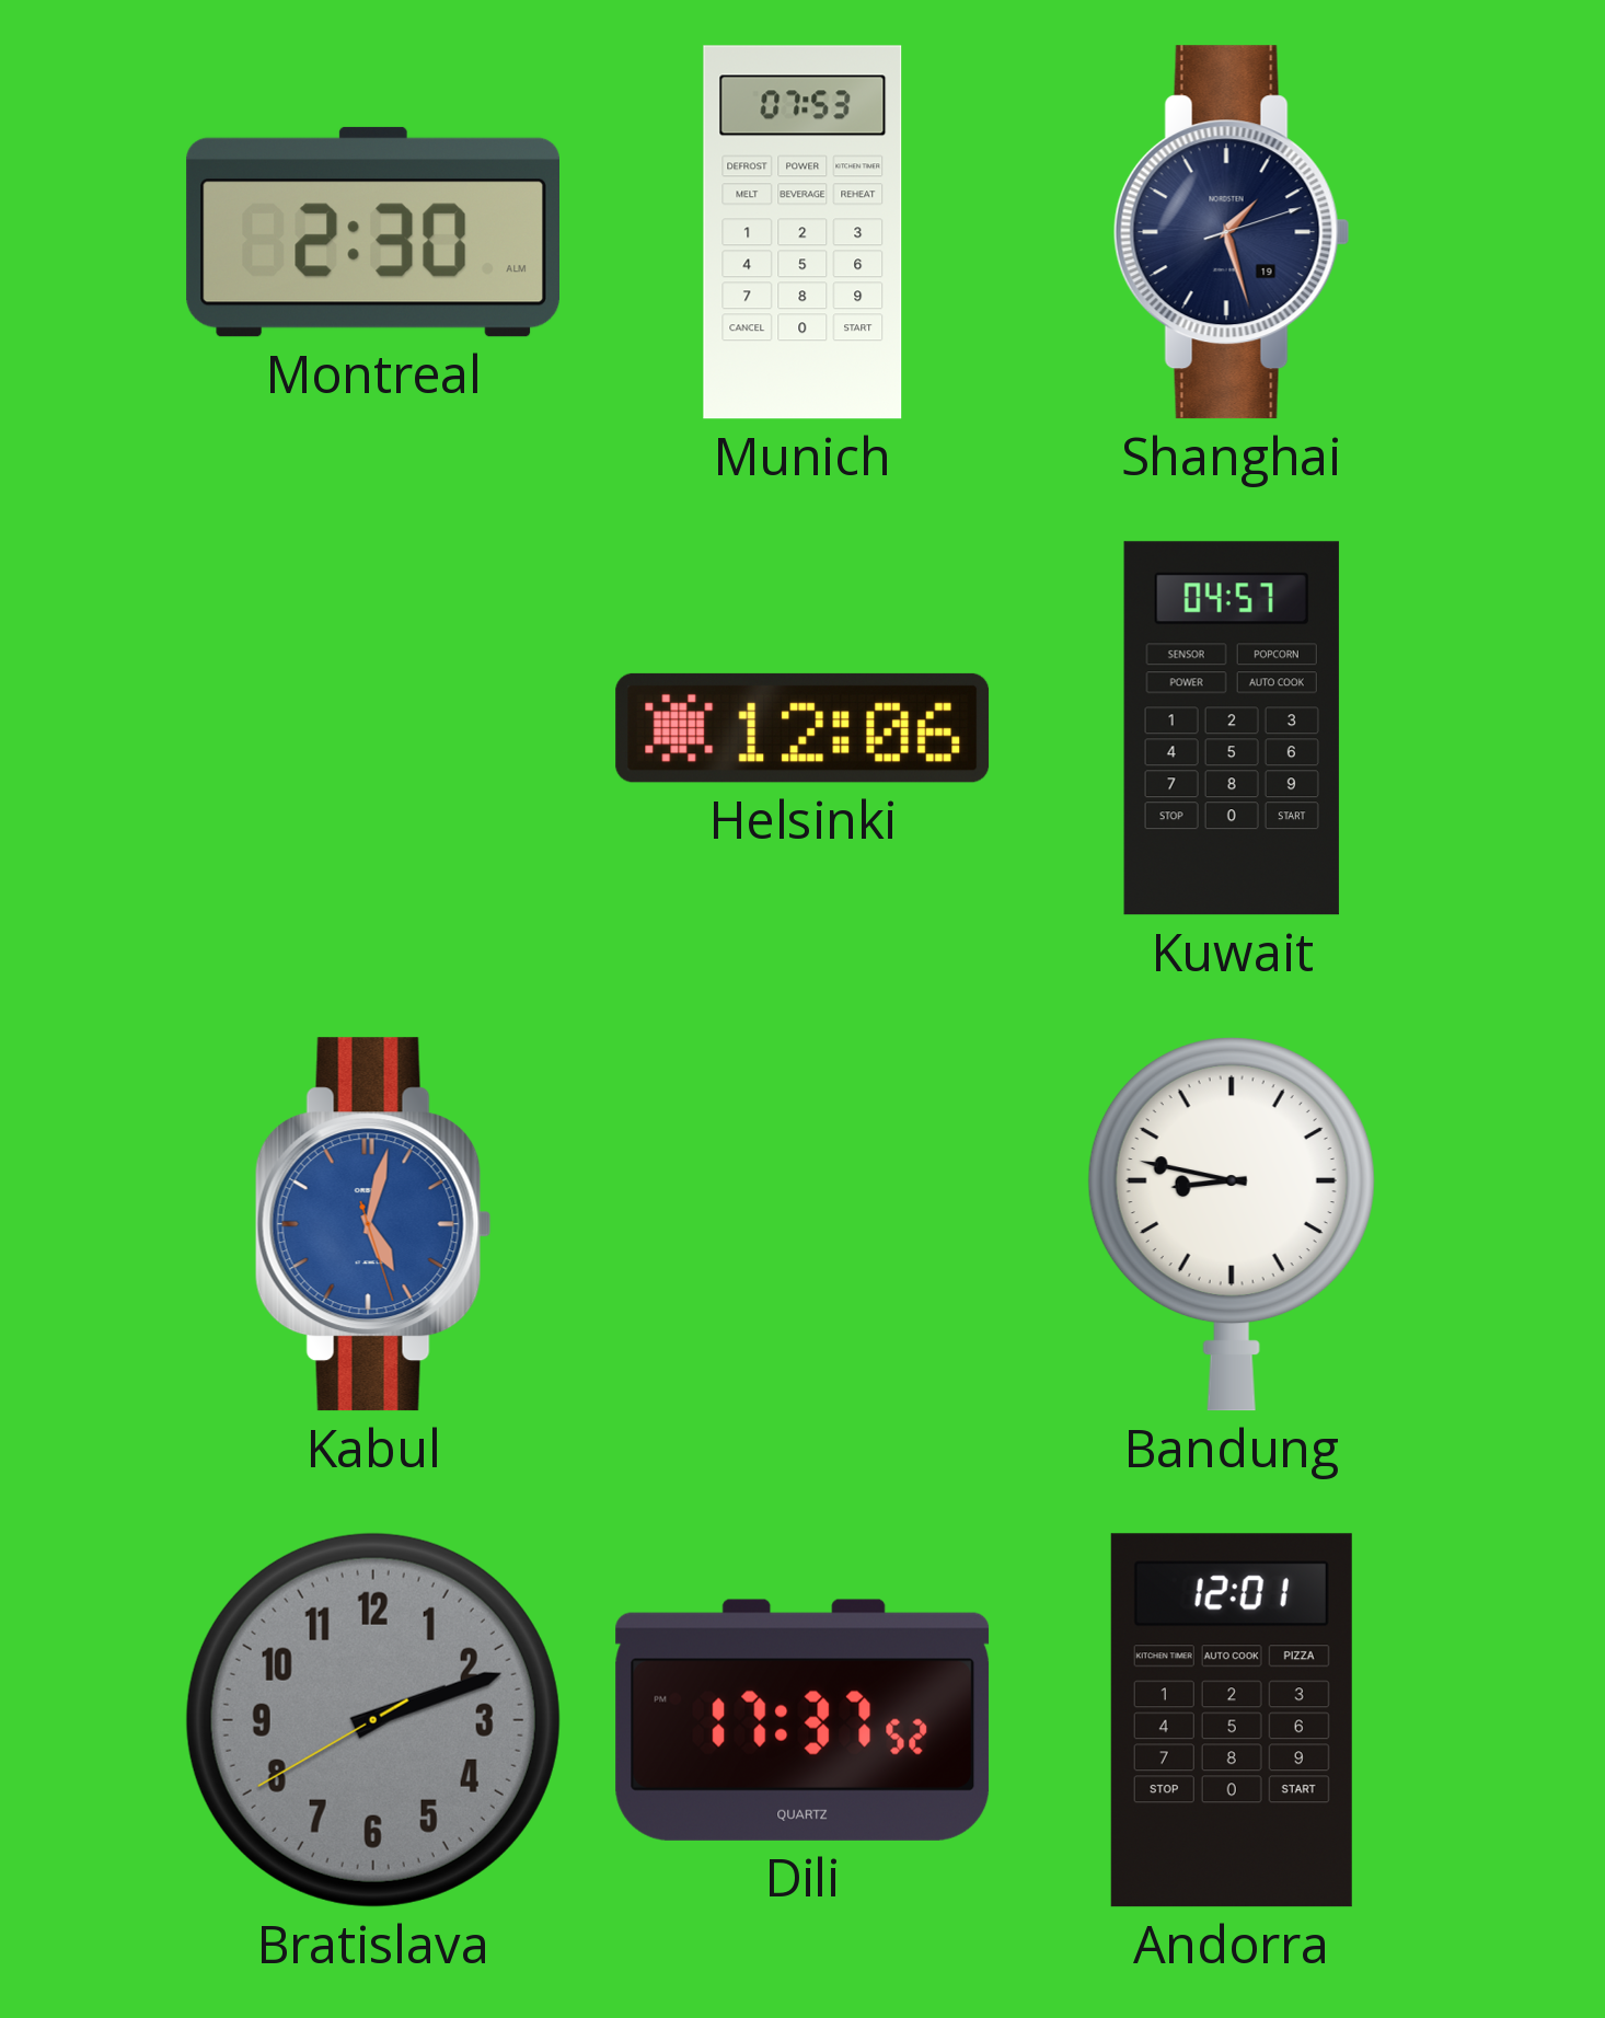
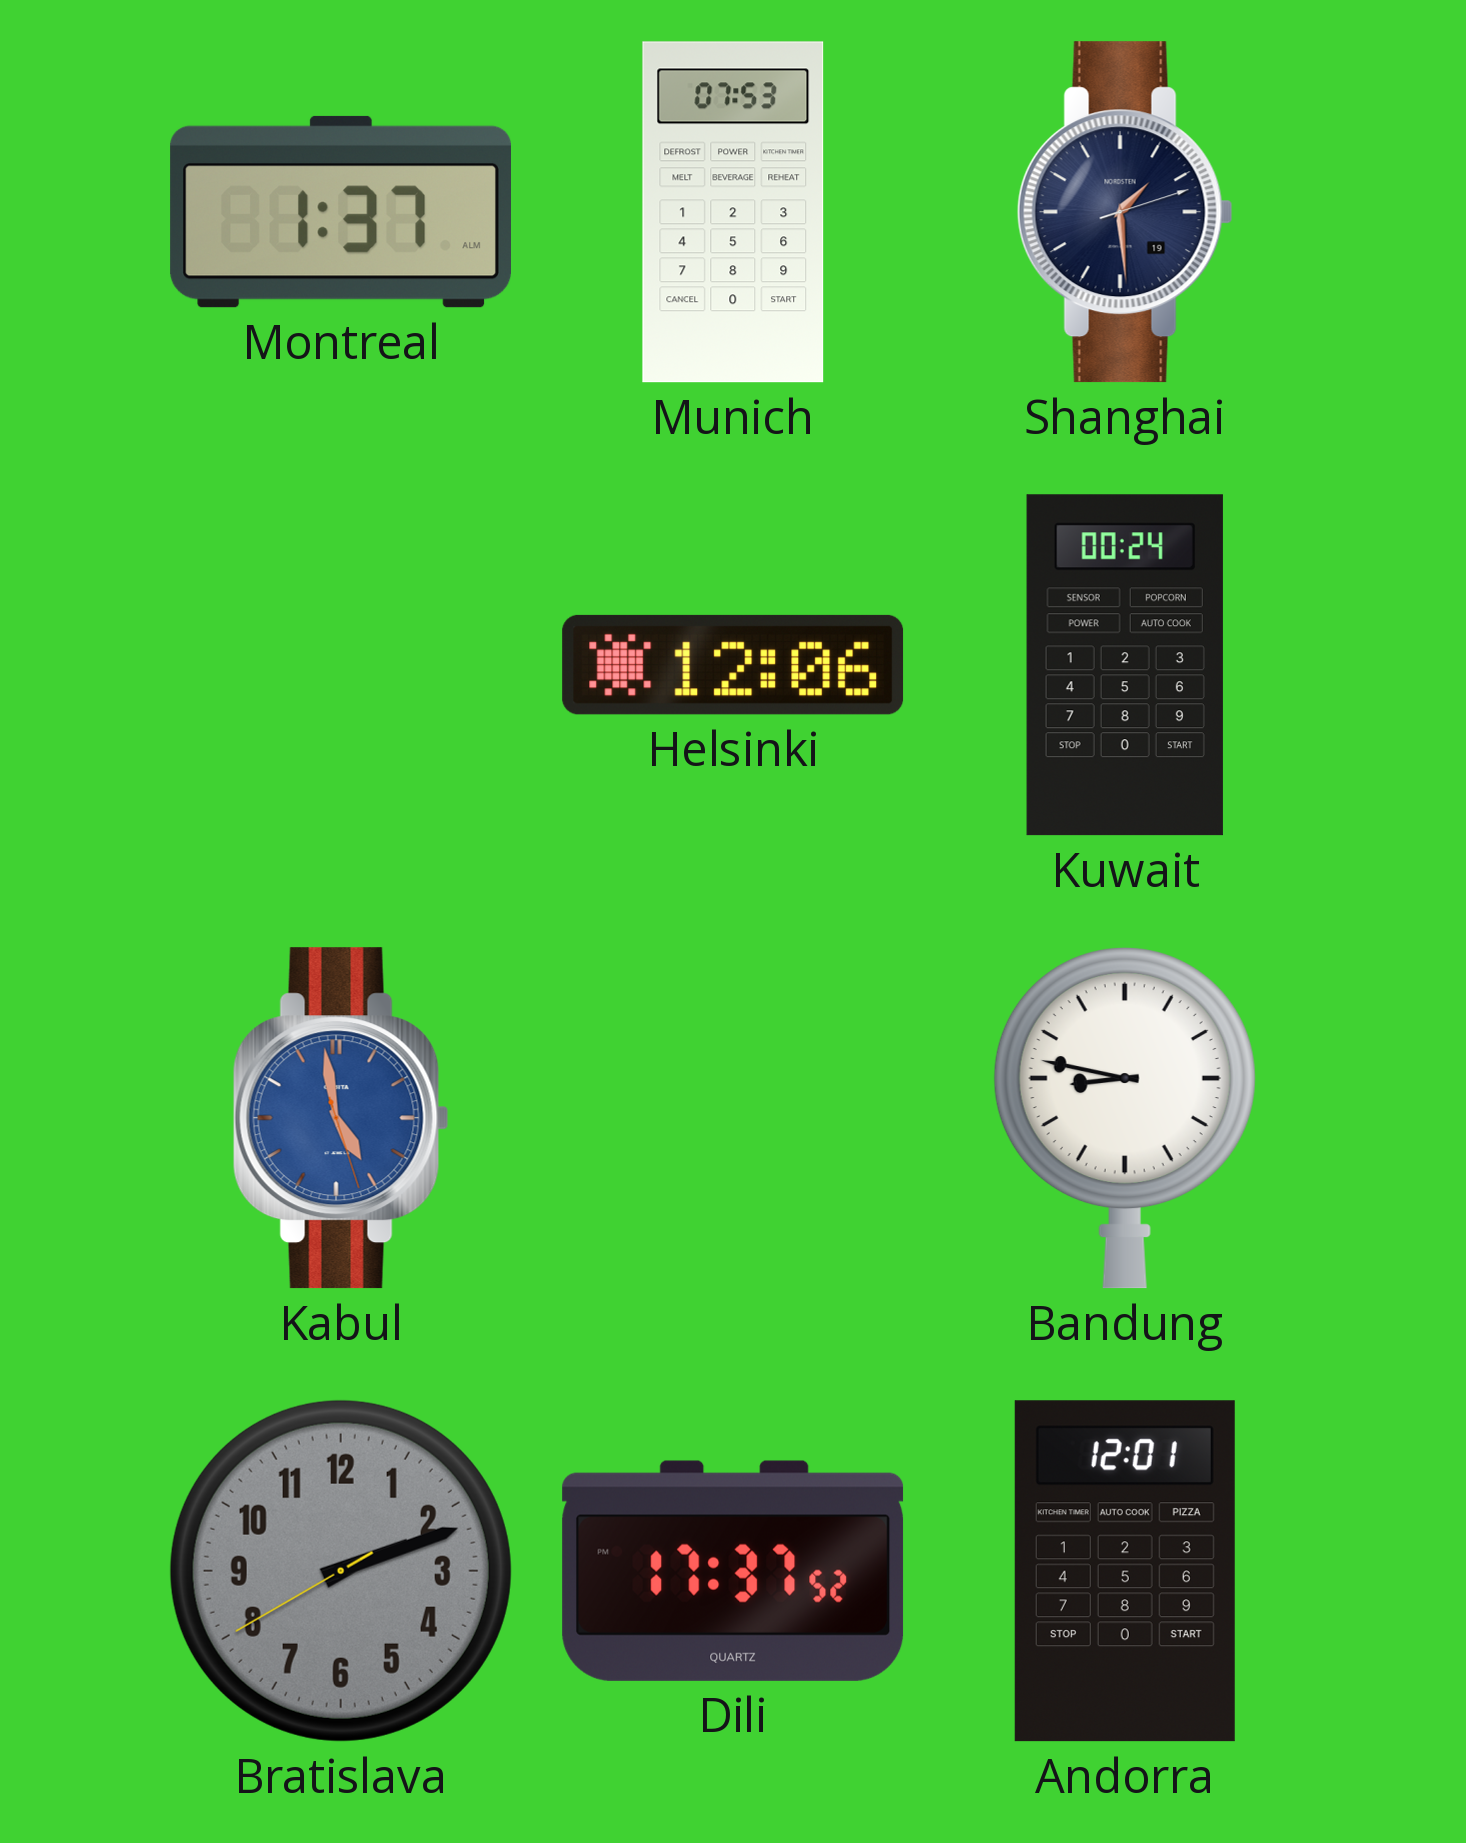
Montreal: 2:30 -> 1:37 (340, 212)
Shanghai: 1:27 -> 1:29 (1125, 212)
Kuwait: 04:57 -> 00:24 (1125, 665)
Kabul: 5:02 -> 4:58 (341, 1118)
